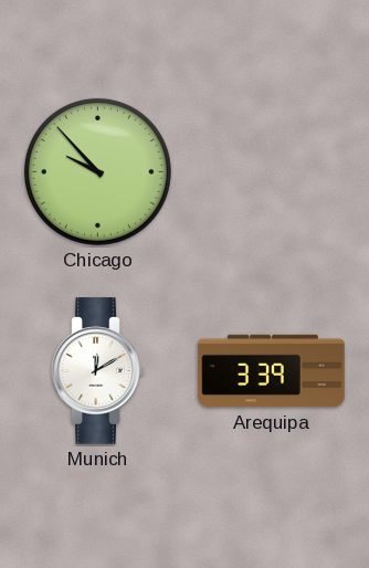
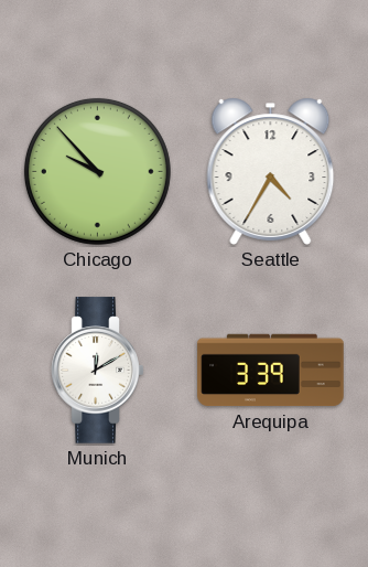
Seattle: none -> 4:35 (271, 171)
